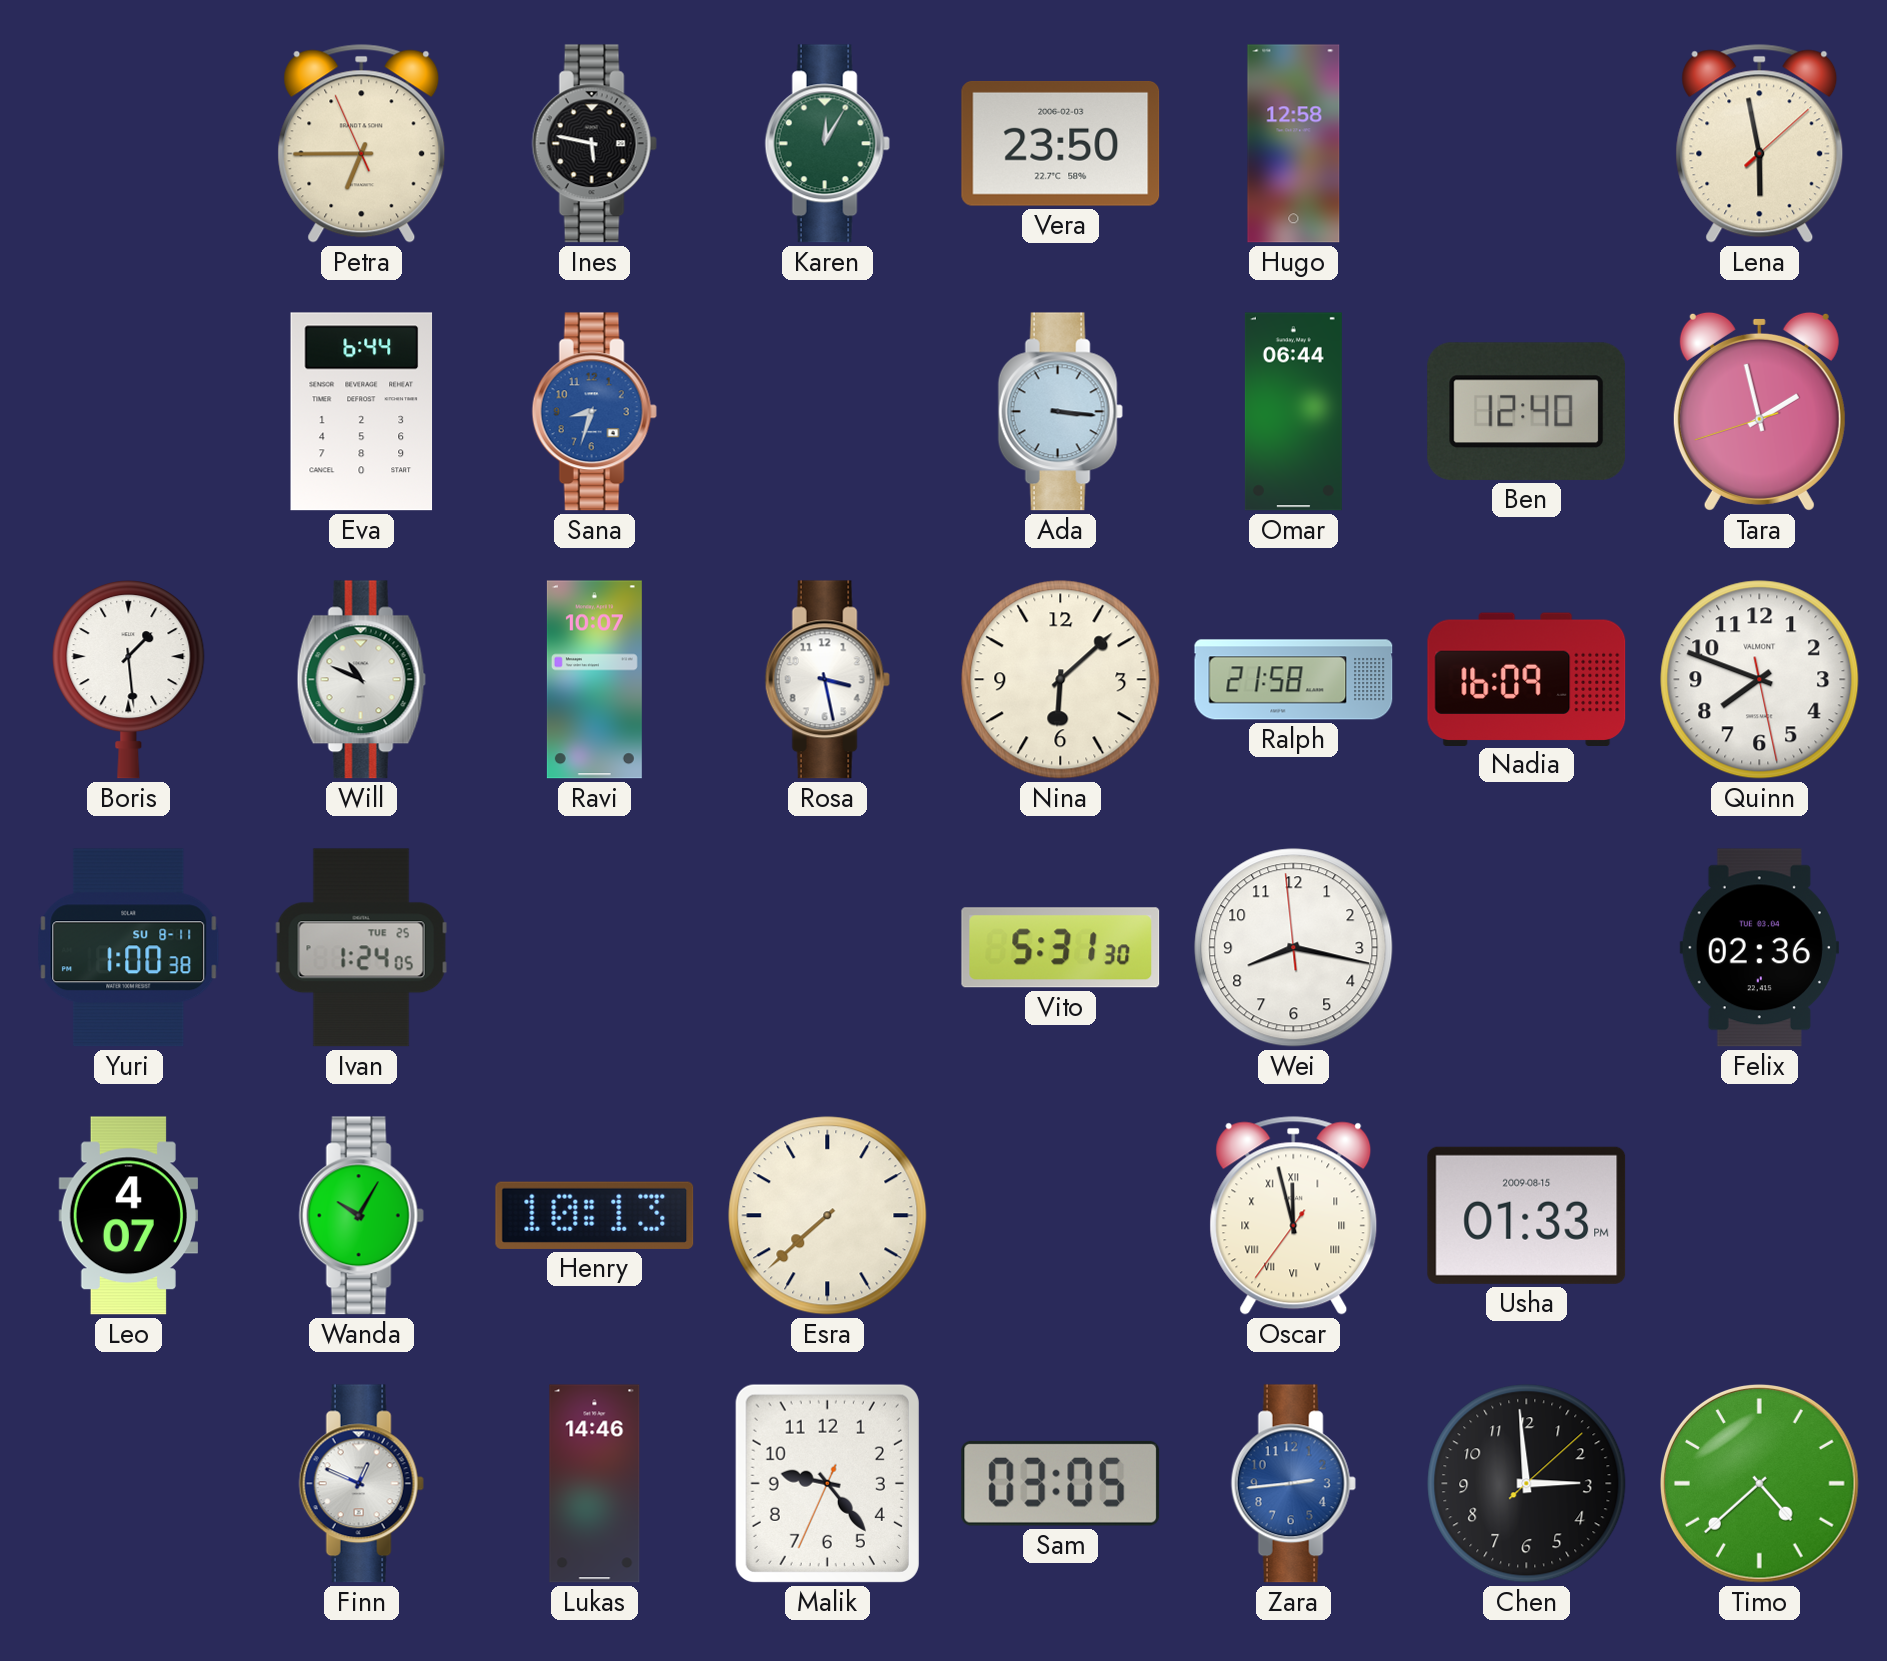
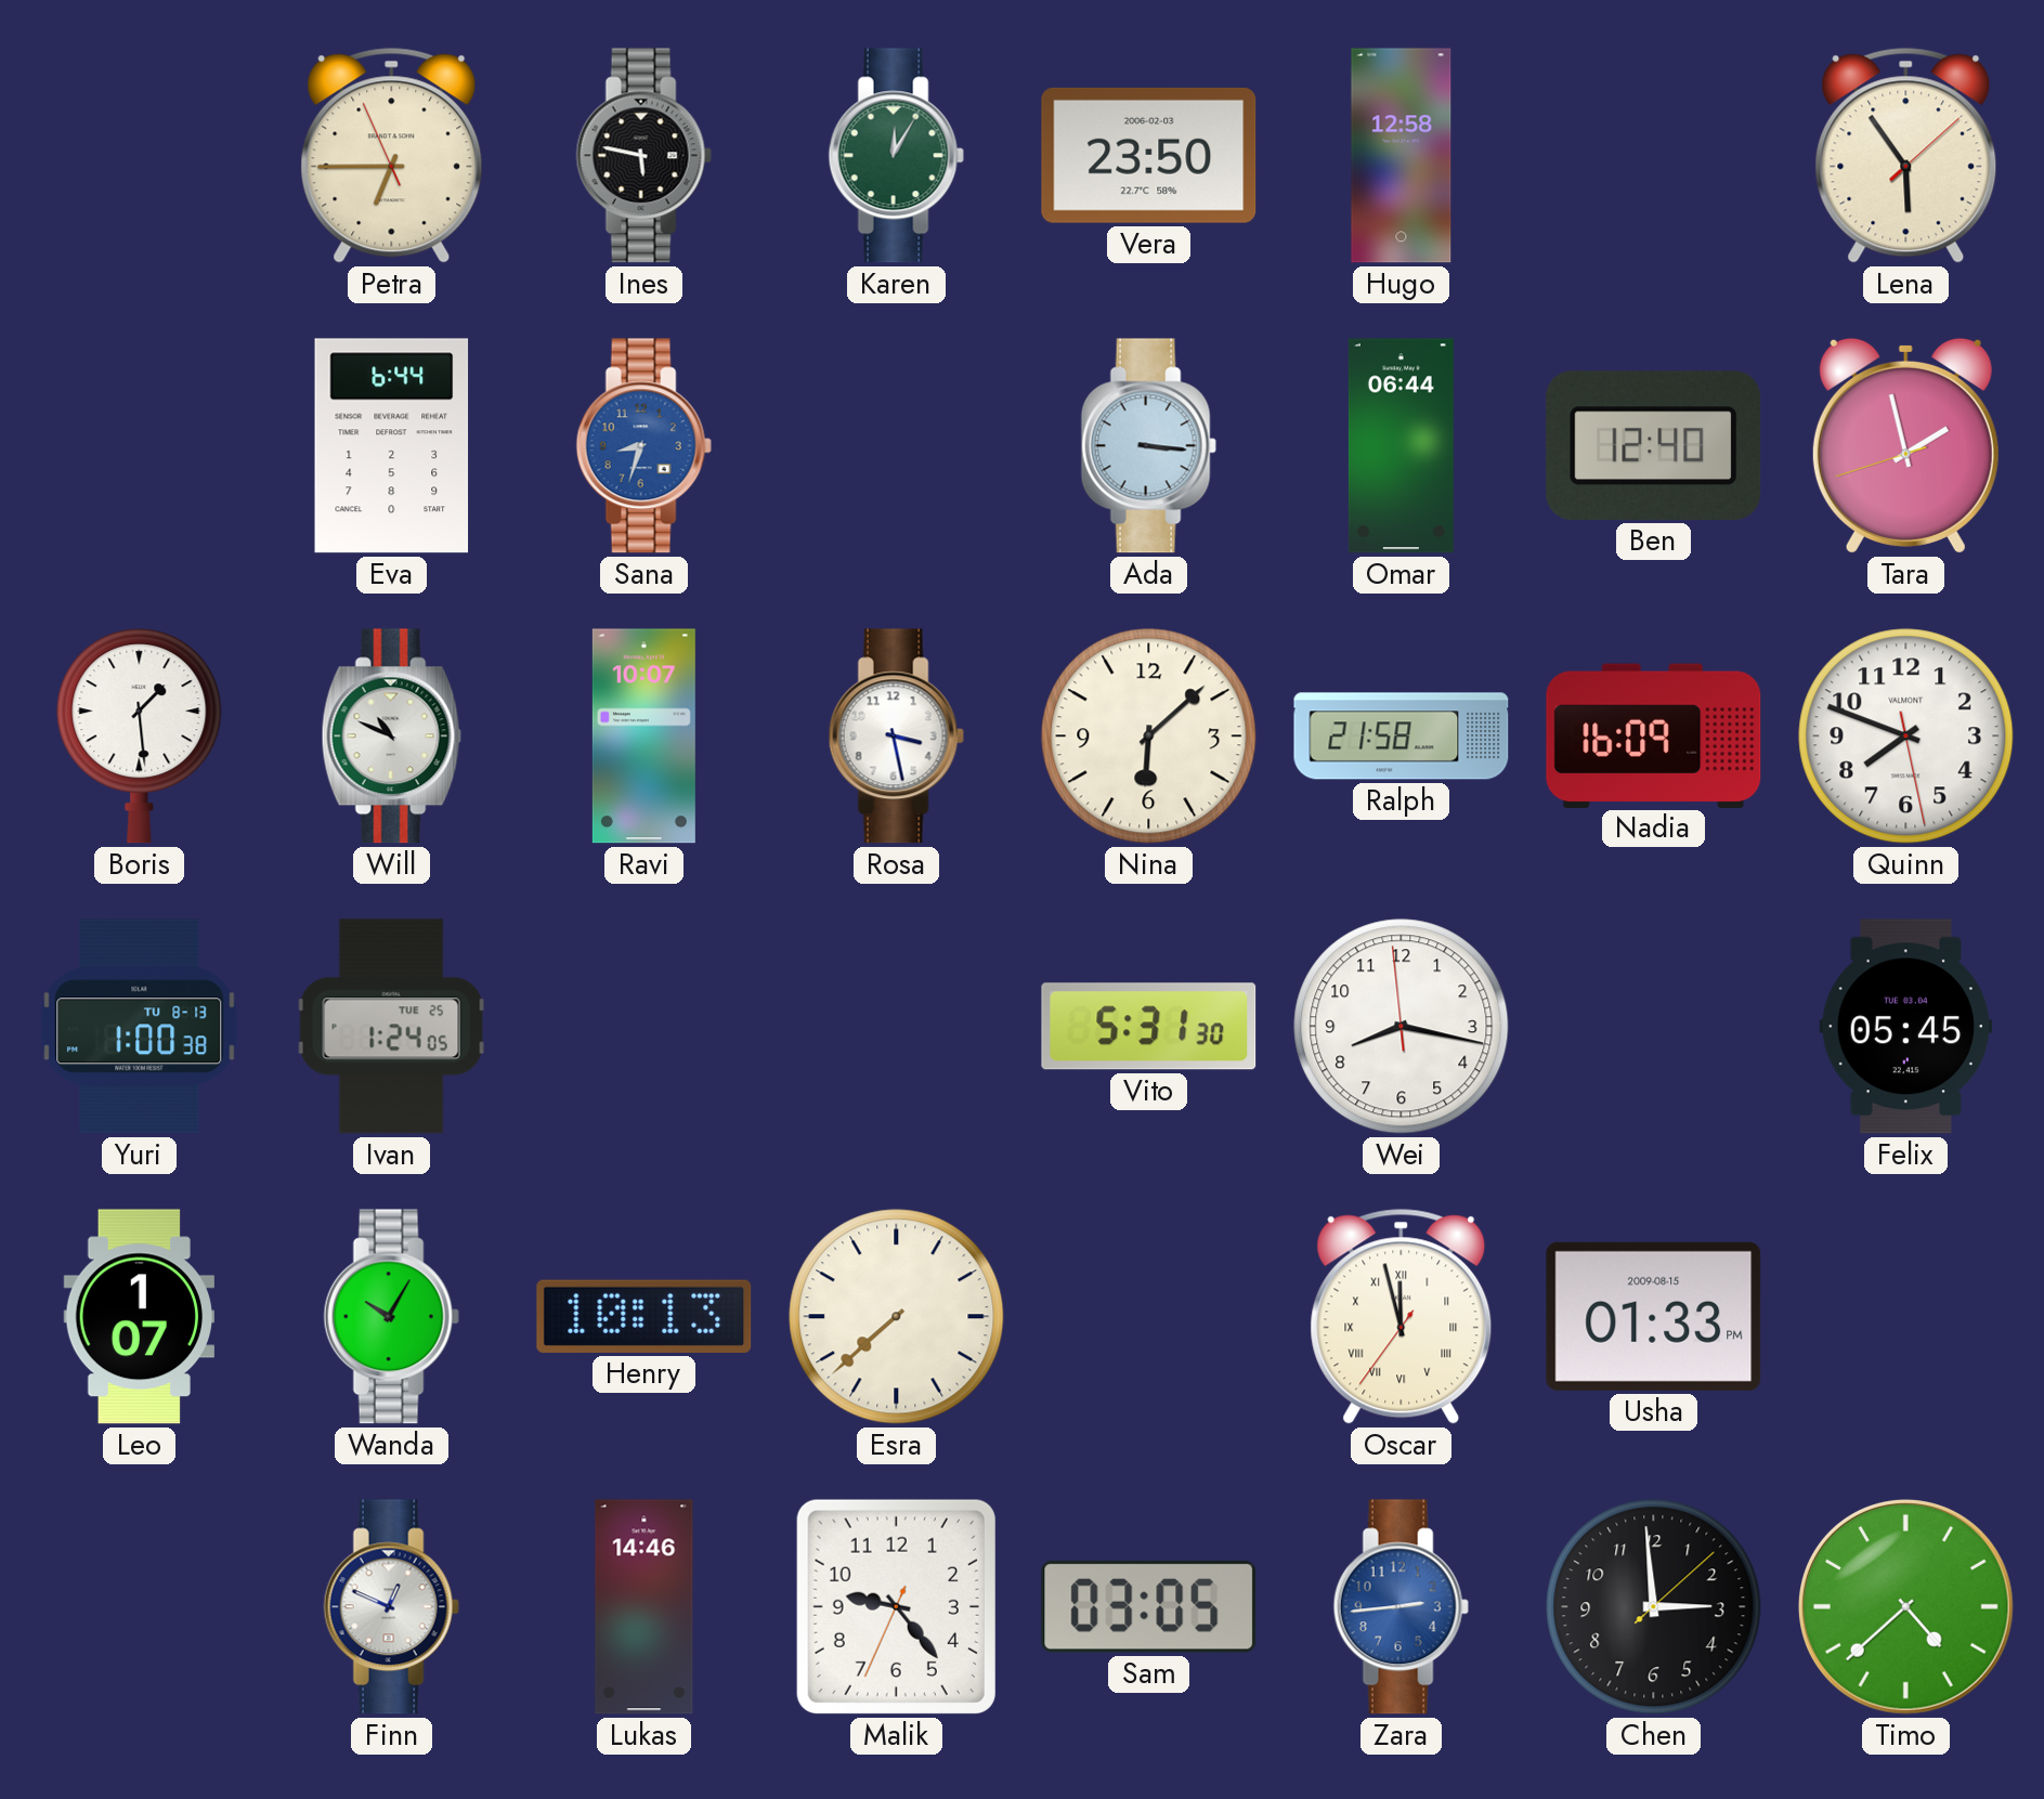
Lena: 5:58 -> 5:54 (1906, 155)
Yuri date: SU 8-11 -> TU 8-13 (140, 1027)
Felix: 02:36 -> 05:45 (1905, 1027)
Leo: 4:07 -> 1:07 (139, 1317)
